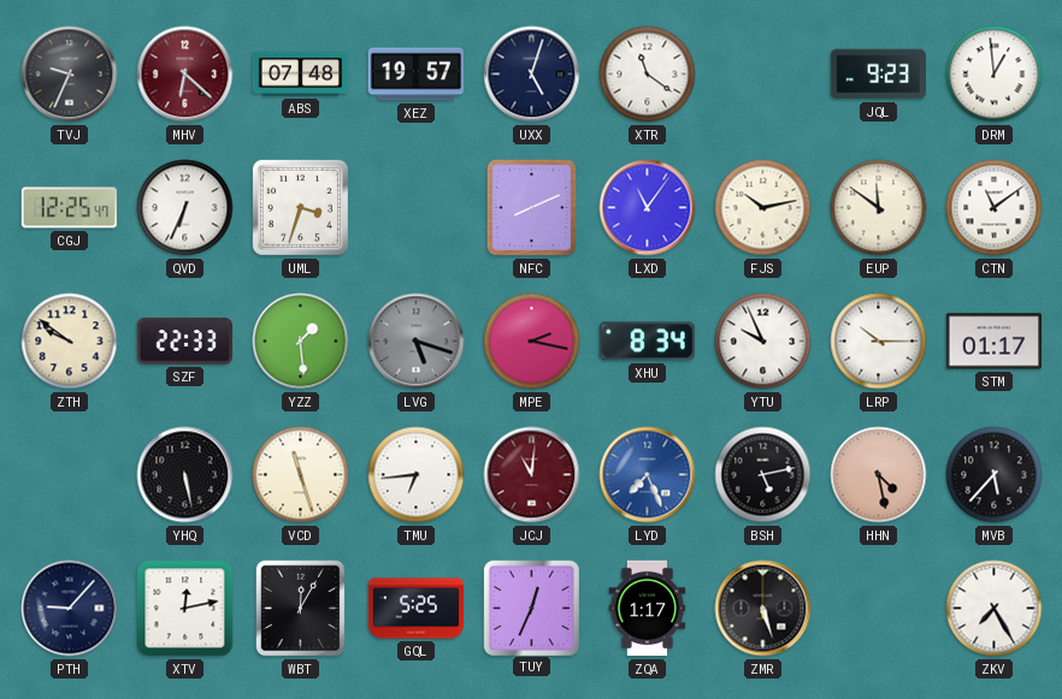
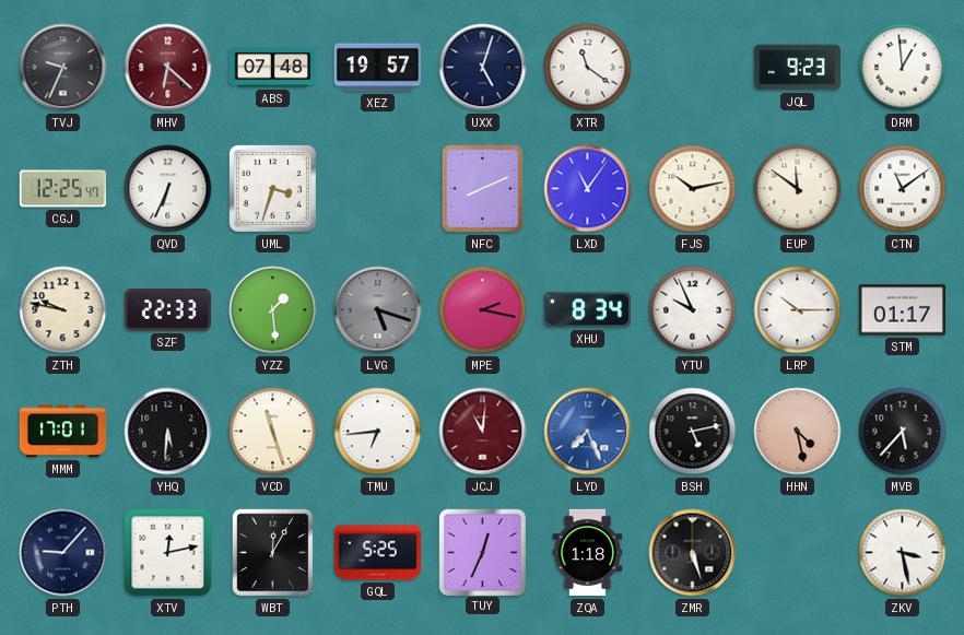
ZTH: 9:51 -> 9:47 (63, 310)
MMM: none -> 17:01 (63, 432)
YHQ: 5:28 -> 5:31 (168, 432)
ZQA: 1:17 -> 1:18 (588, 553)
ZKV: 7:25 -> 3:28 (903, 553)
